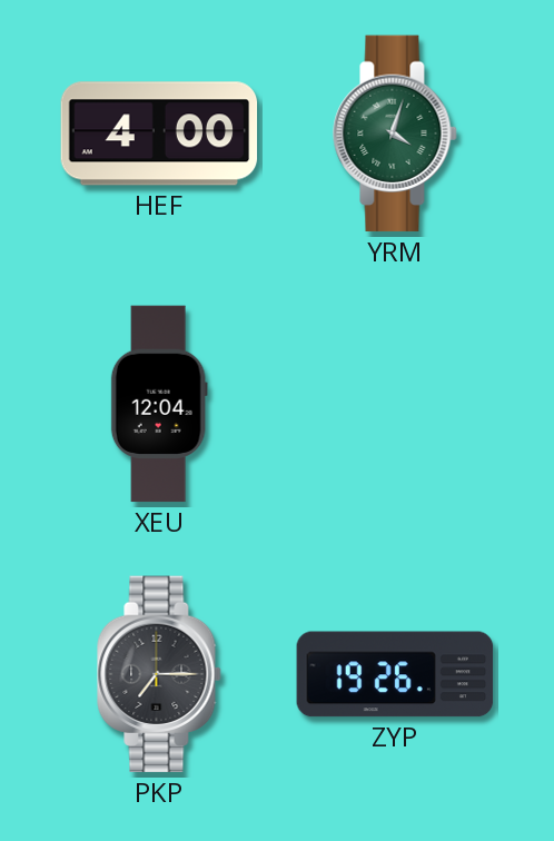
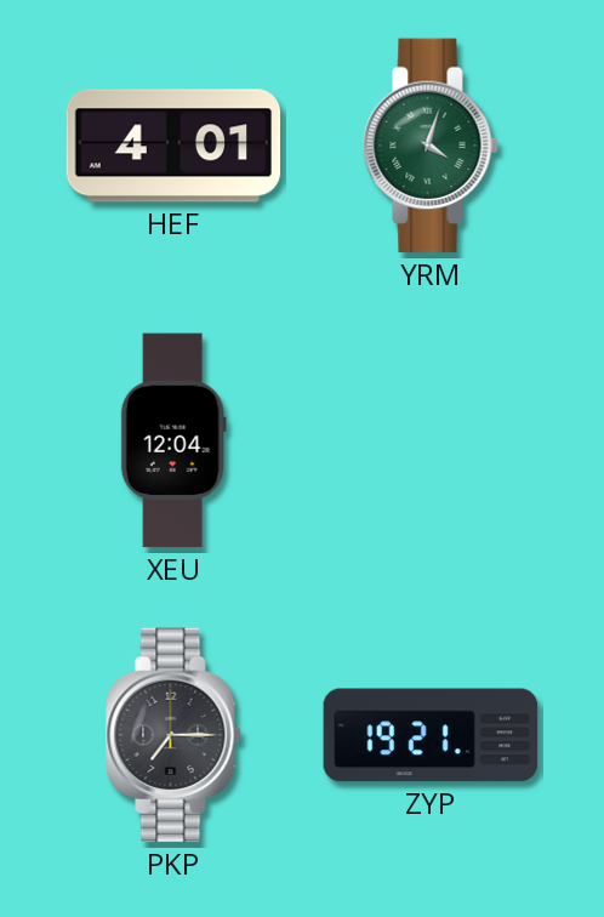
HEF: 4:00 -> 4:01 (173, 146)
ZYP: 19:26 -> 19:21 (431, 735)
